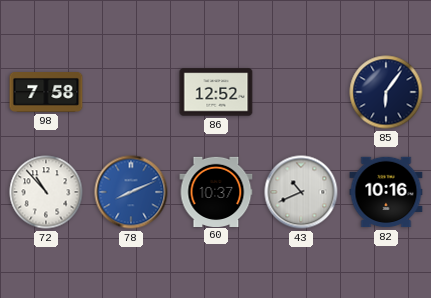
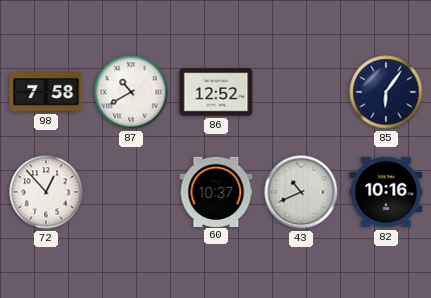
87: none -> 10:40 (131, 92)
72: 10:53 -> 12:53 (46, 192)
78: 8:11 -> none (131, 192)
